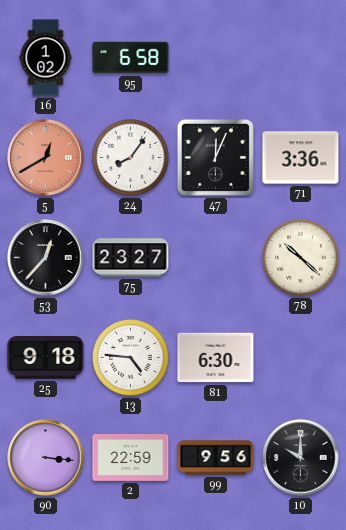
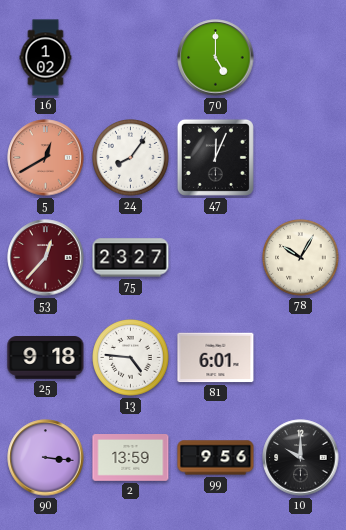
95: 6:58 -> none (131, 58)
70: none -> 5:00 (216, 58)
71: 3:36 -> none (301, 158)
53 dial: black -> burgundy (46, 258)
78: 10:22 -> 10:05 (301, 258)
81: 6:30 -> 6:01 (216, 358)
2: 22:59 -> 13:59 (131, 458)
